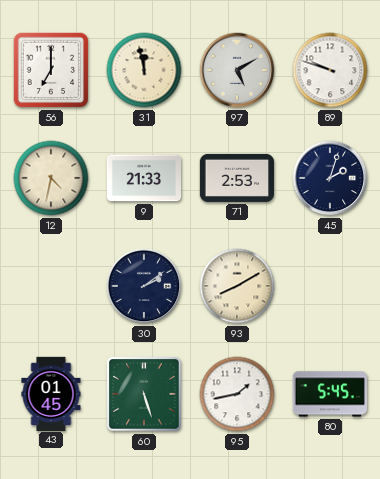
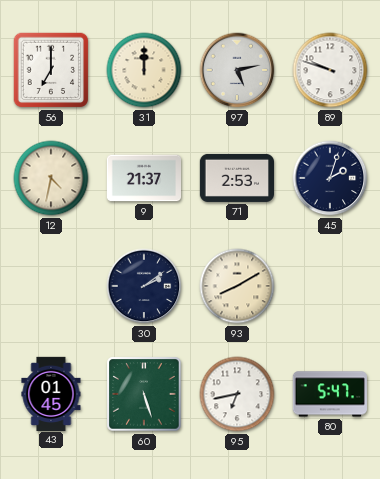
31: 11:58 -> 12:00 (144, 70)
97: 5:10 -> 5:13 (237, 70)
9: 21:33 -> 21:37 (143, 178)
95: 1:43 -> 6:43 (237, 394)
80: 5:45 -> 5:47 (330, 394)
